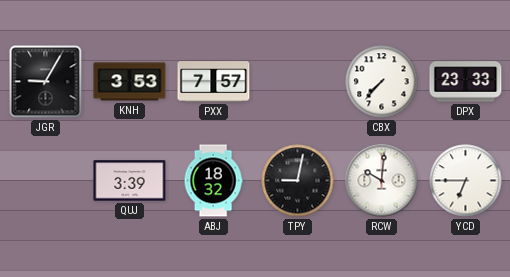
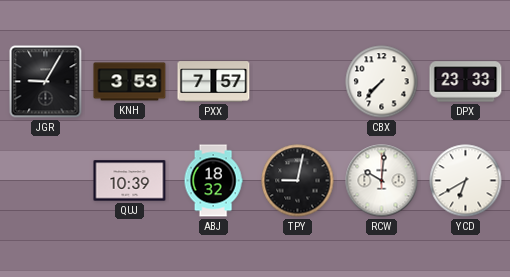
QUJ: 3:39 -> 10:39 (130, 181)
YCD: 6:45 -> 6:40 (466, 181)
